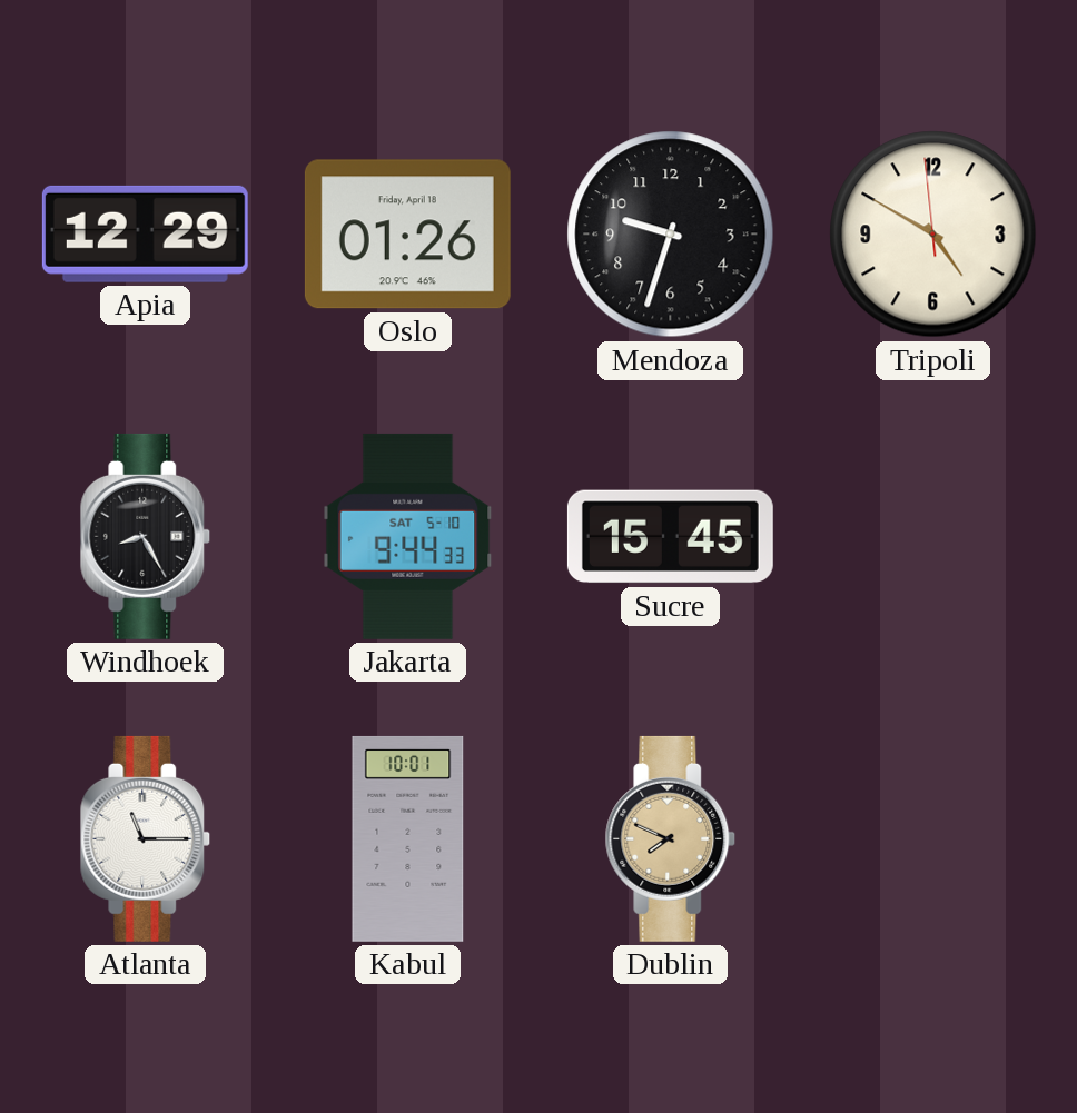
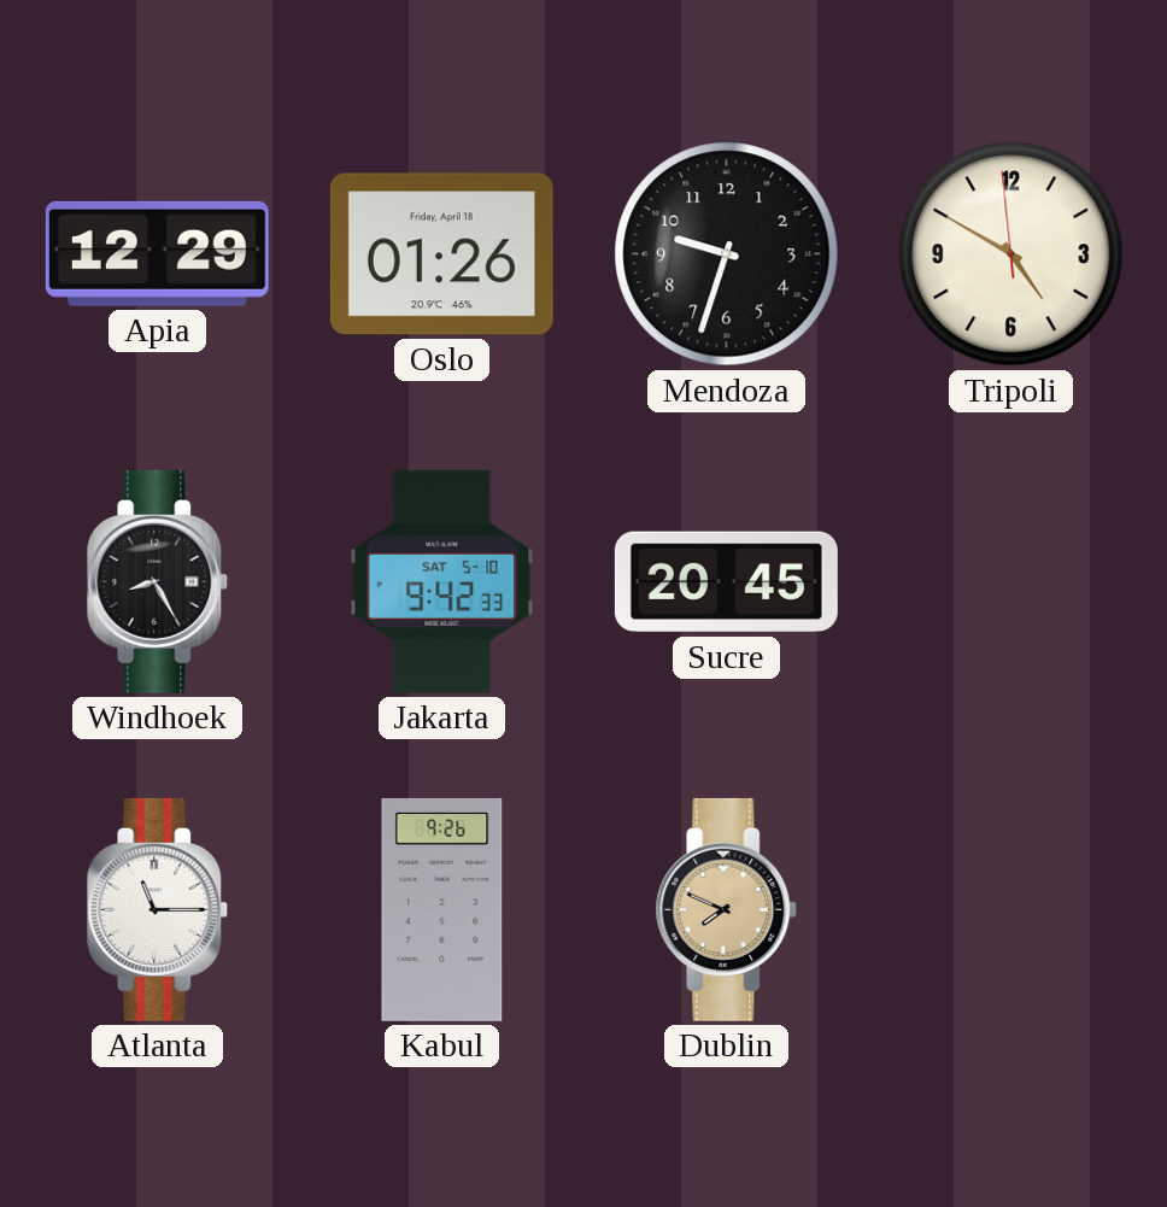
Jakarta: 9:44 -> 9:42 (442, 581)
Sucre: 15:45 -> 20:45 (726, 582)
Kabul: 10:01 -> 9:26 (442, 909)
